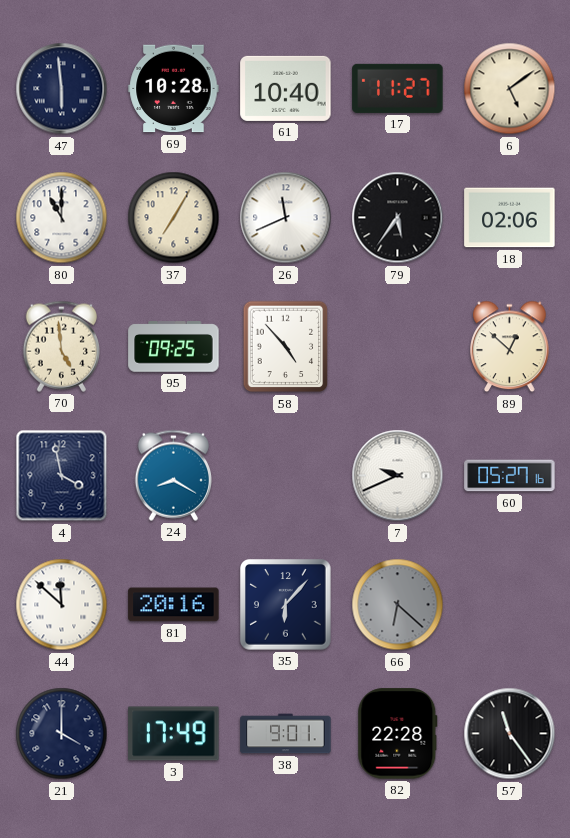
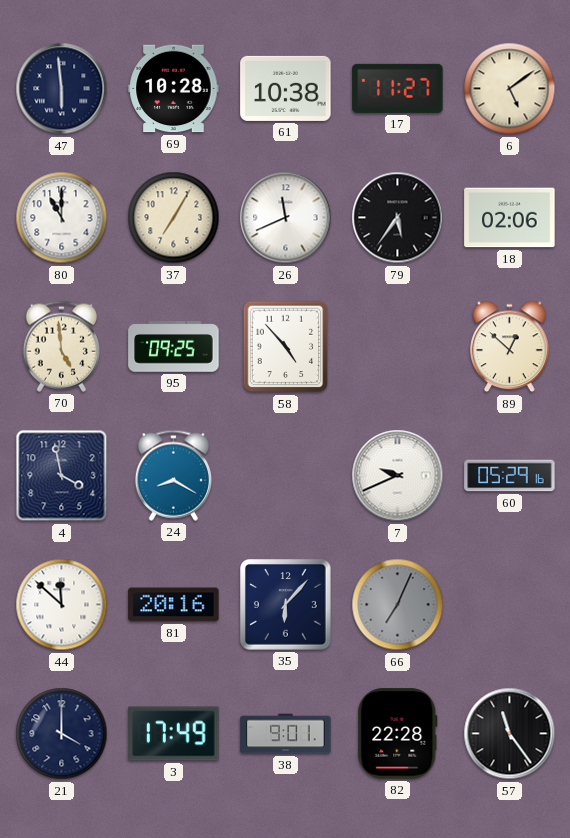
61: 10:40 -> 10:38 (286, 88)
60: 05:27 -> 05:29 (510, 476)
66: 6:22 -> 7:04 (398, 605)
